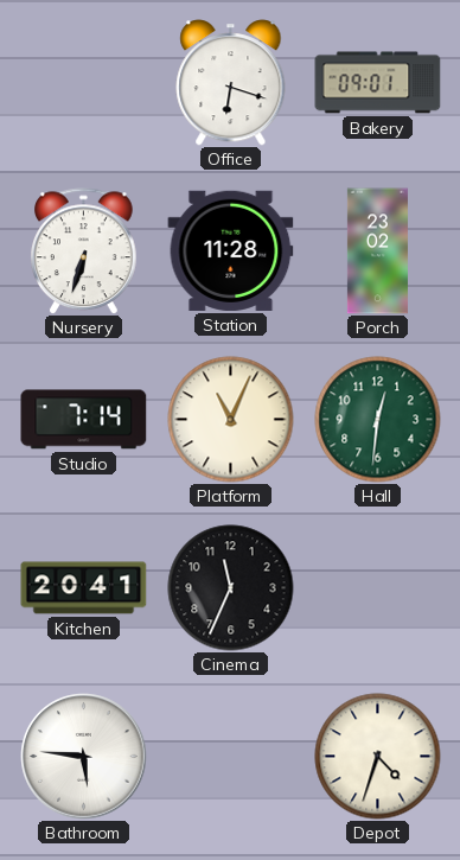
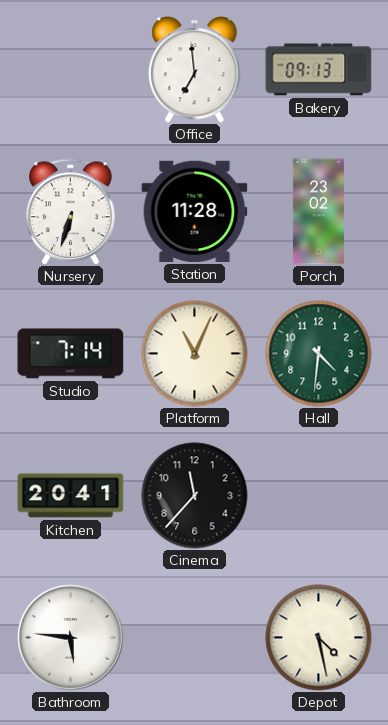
Office: 6:18 -> 6:59 (195, 70)
Bakery: 09:01 -> 09:13 (319, 70)
Hall: 12:31 -> 4:31 (319, 354)
Cinema: 11:34 -> 11:37 (195, 496)
Depot: 4:33 -> 4:28 (319, 638)
